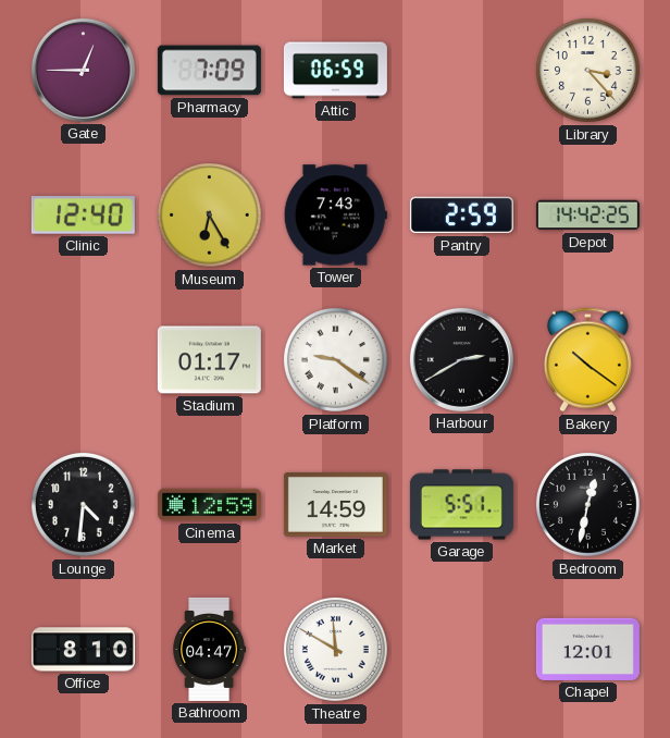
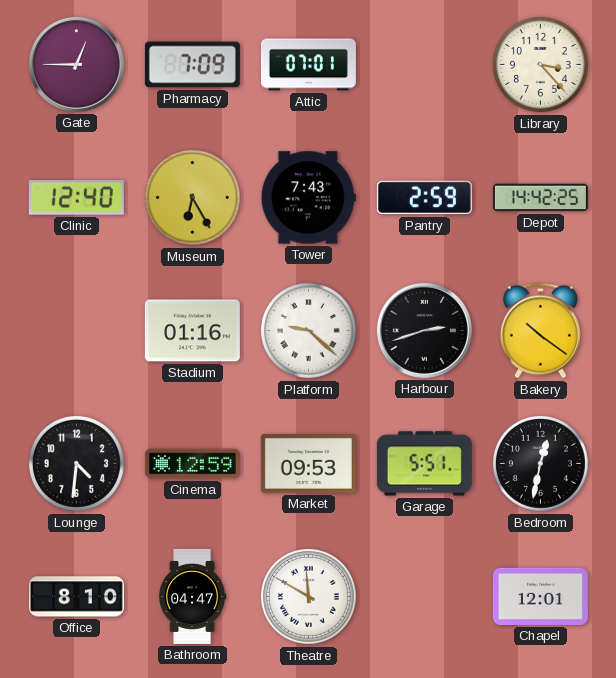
Attic: 06:59 -> 07:01 (308, 65)
Stadium: 01:17 -> 01:16 (192, 331)
Platform: 9:21 -> 9:22 (308, 330)
Harbour: 2:40 -> 2:42 (424, 330)
Market: 14:59 -> 09:53 (308, 464)
